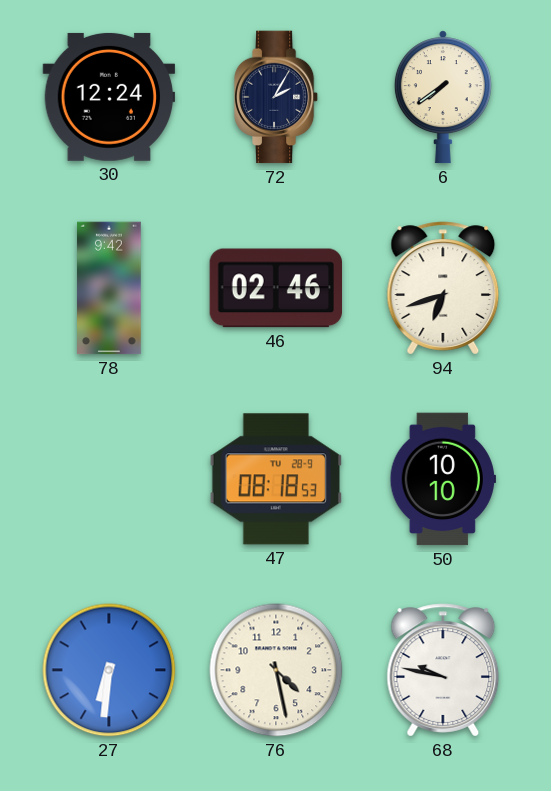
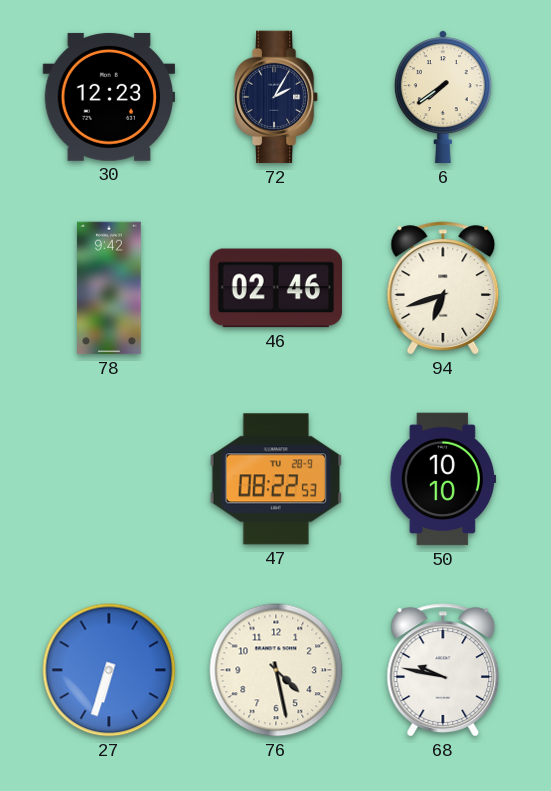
30: 12:24 -> 12:23 (109, 97)
47: 08:18 -> 08:22 (276, 479)
27: 6:31 -> 6:33 (109, 670)
